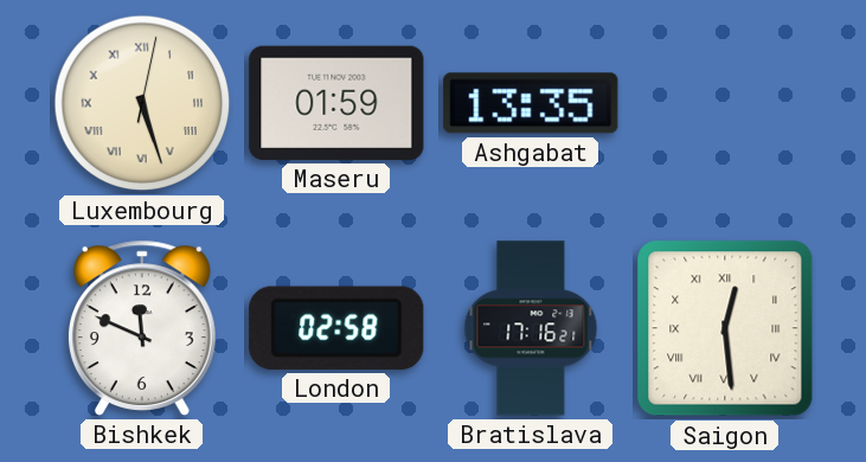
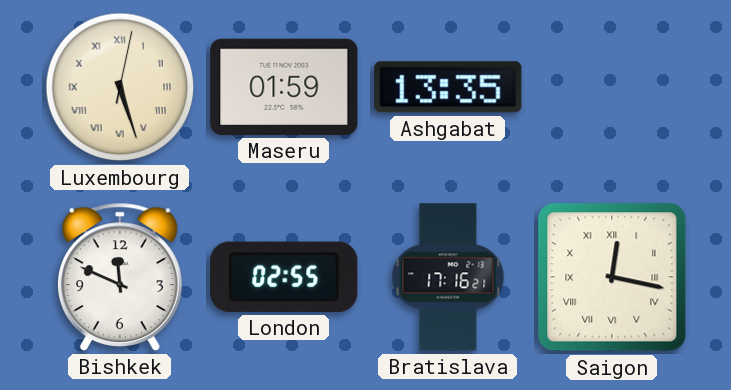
London: 02:58 -> 02:55 (284, 277)
Saigon: 12:29 -> 12:17 (612, 277)
